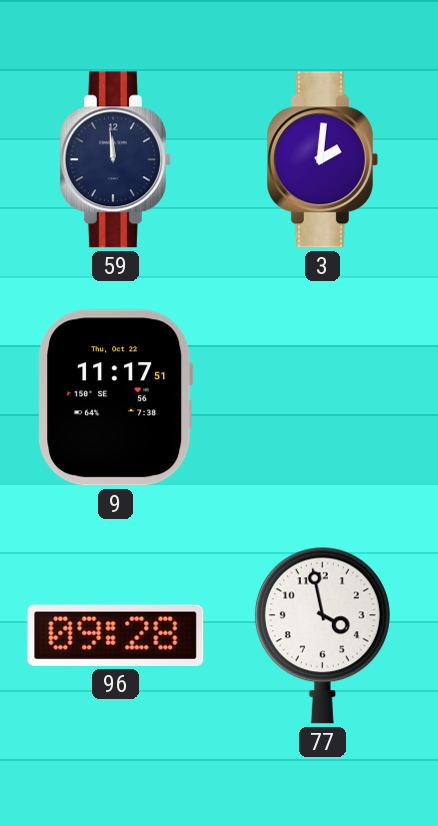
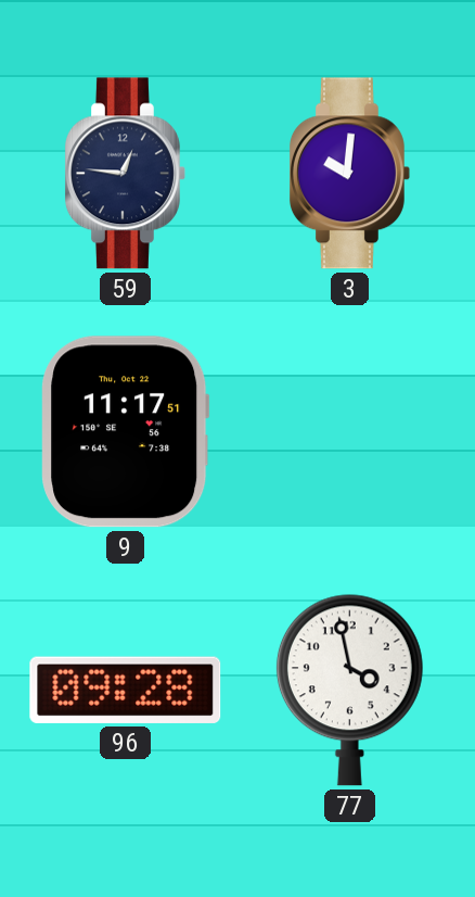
59: 11:59 -> 12:46 (125, 174)
3: 2:01 -> 10:01 (349, 174)
